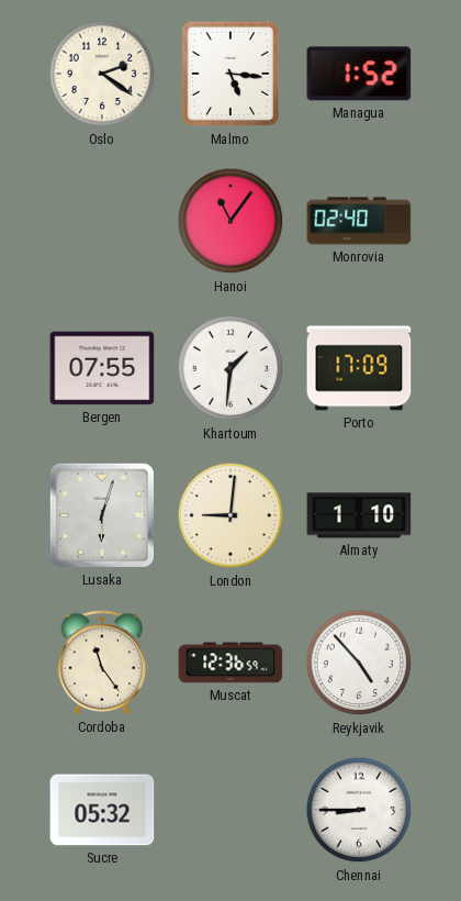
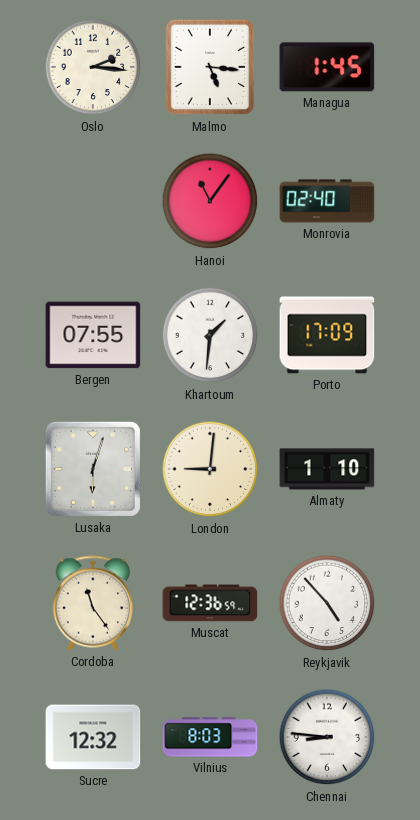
Oslo: 2:21 -> 2:16 (93, 67)
Managua: 1:52 -> 1:45 (327, 67)
Sucre: 05:32 -> 12:32 (93, 737)
Vilnius: none -> 8:03 (210, 737)
Chennai: 8:45 -> 8:46 (327, 737)
